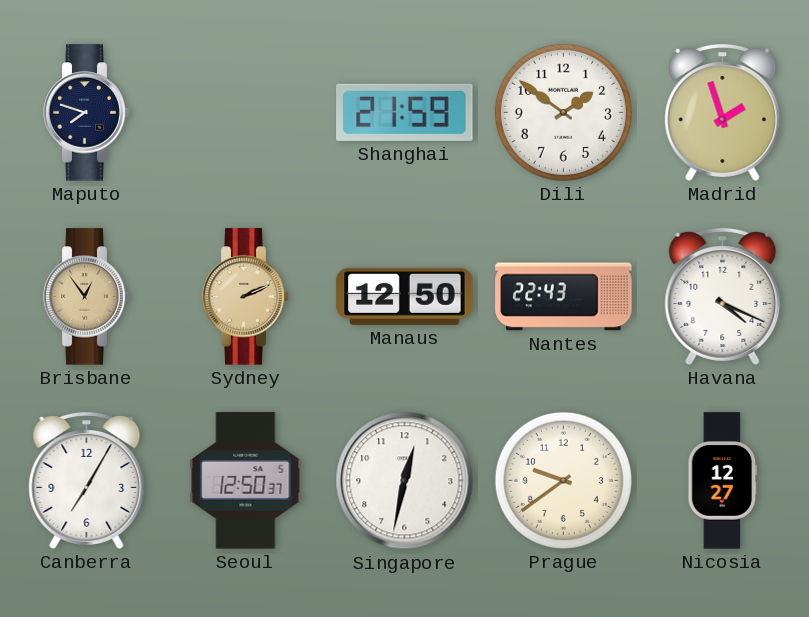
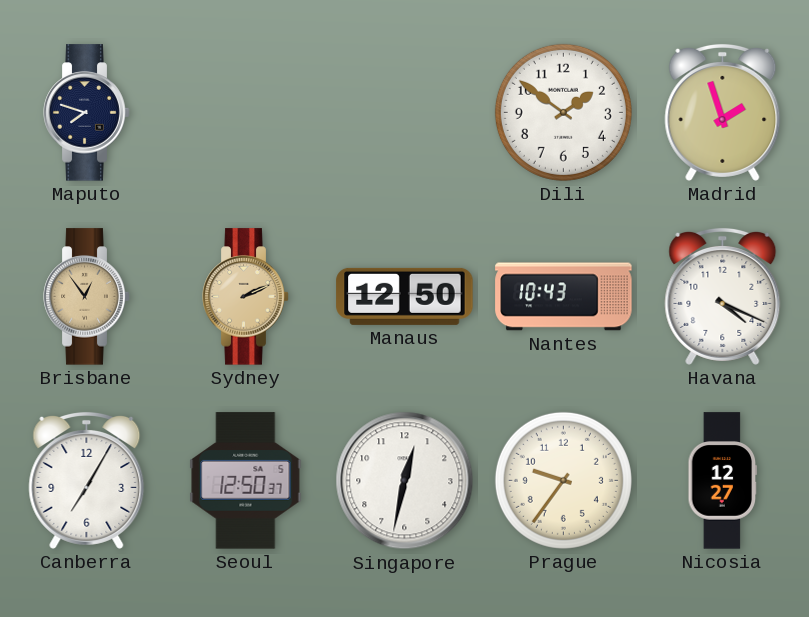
Shanghai: 21:59 -> none (405, 112)
Nantes: 22:43 -> 10:43 (564, 297)
Prague: 9:39 -> 9:36 (563, 480)
